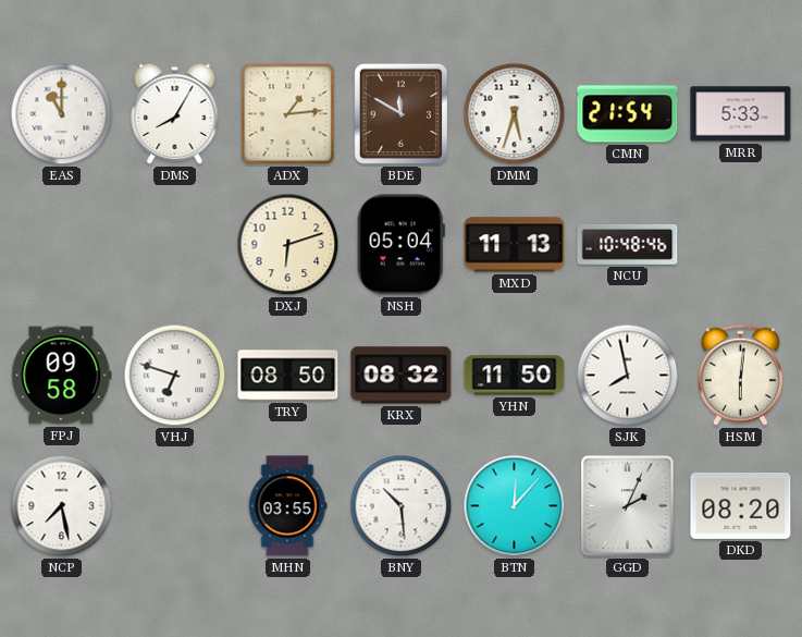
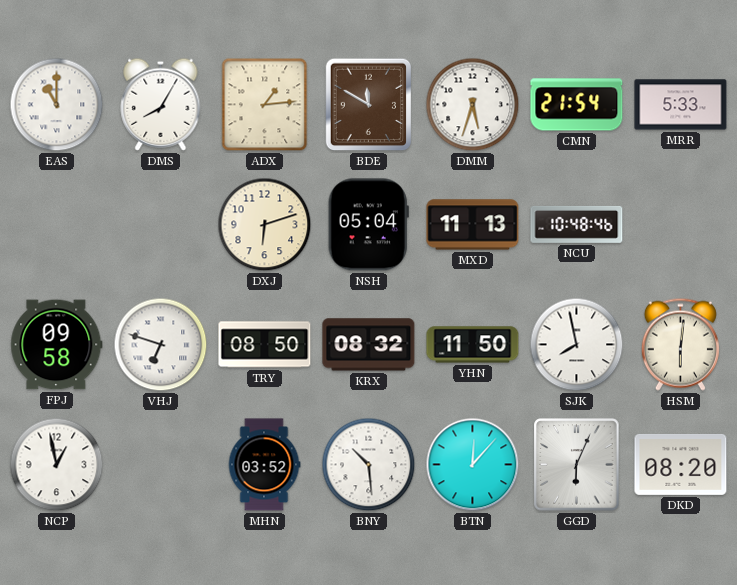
NCP: 7:28 -> 12:58 (57, 465)
MHN: 03:55 -> 03:52 (264, 465)
GGD: 2:04 -> 6:04 (577, 465)
